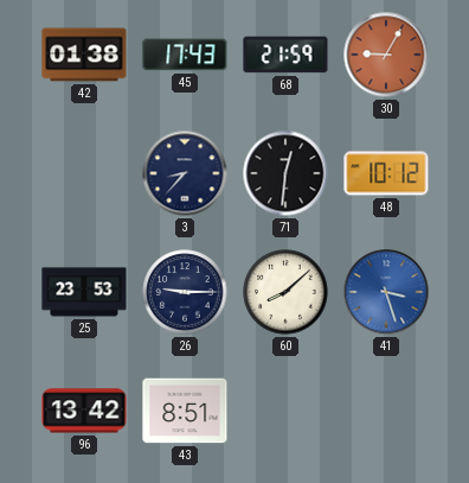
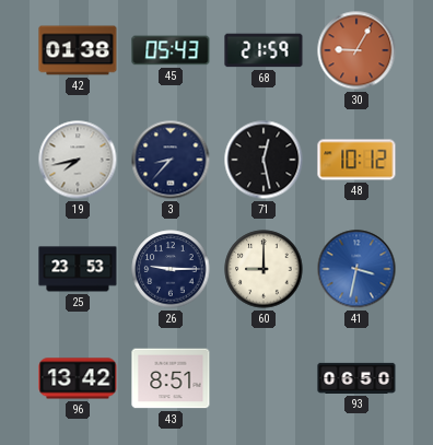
45: 17:43 -> 05:43 (171, 50)
19: none -> 7:43 (78, 160)
71: 12:31 -> 12:28 (264, 160)
60: 8:08 -> 9:00 (264, 269)
41: 3:27 -> 3:32 (356, 269)
93: none -> 06:50 (356, 378)
